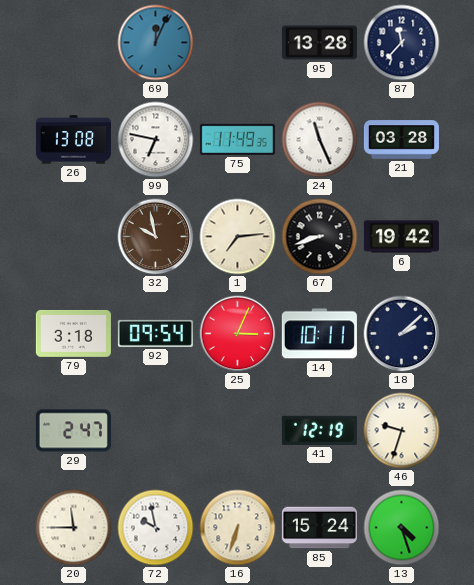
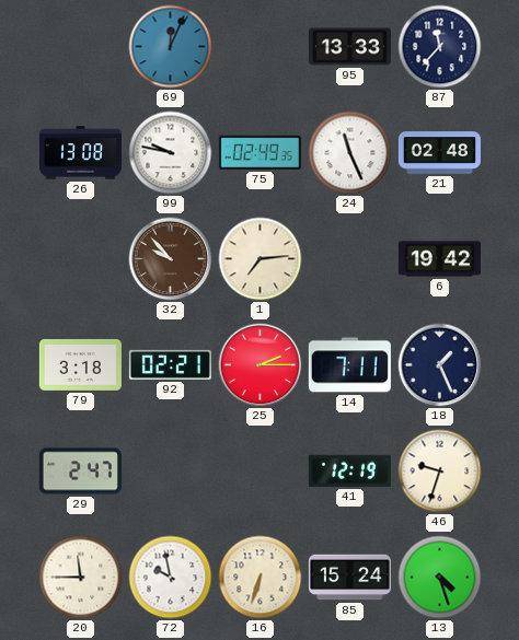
95: 13:28 -> 13:33 (349, 47)
99: 6:47 -> 9:47 (171, 153)
75: 11:49 -> 02:49 (259, 152)
21: 03:28 -> 02:48 (439, 153)
32: 9:58 -> 9:53 (171, 259)
67: 8:42 -> none (320, 237)
92: 09:54 -> 02:21 (170, 364)
25: 3:04 -> 2:15 (261, 365)
14: 10:11 -> 7:11 (349, 365)
18: 2:08 -> 1:26 (440, 365)
